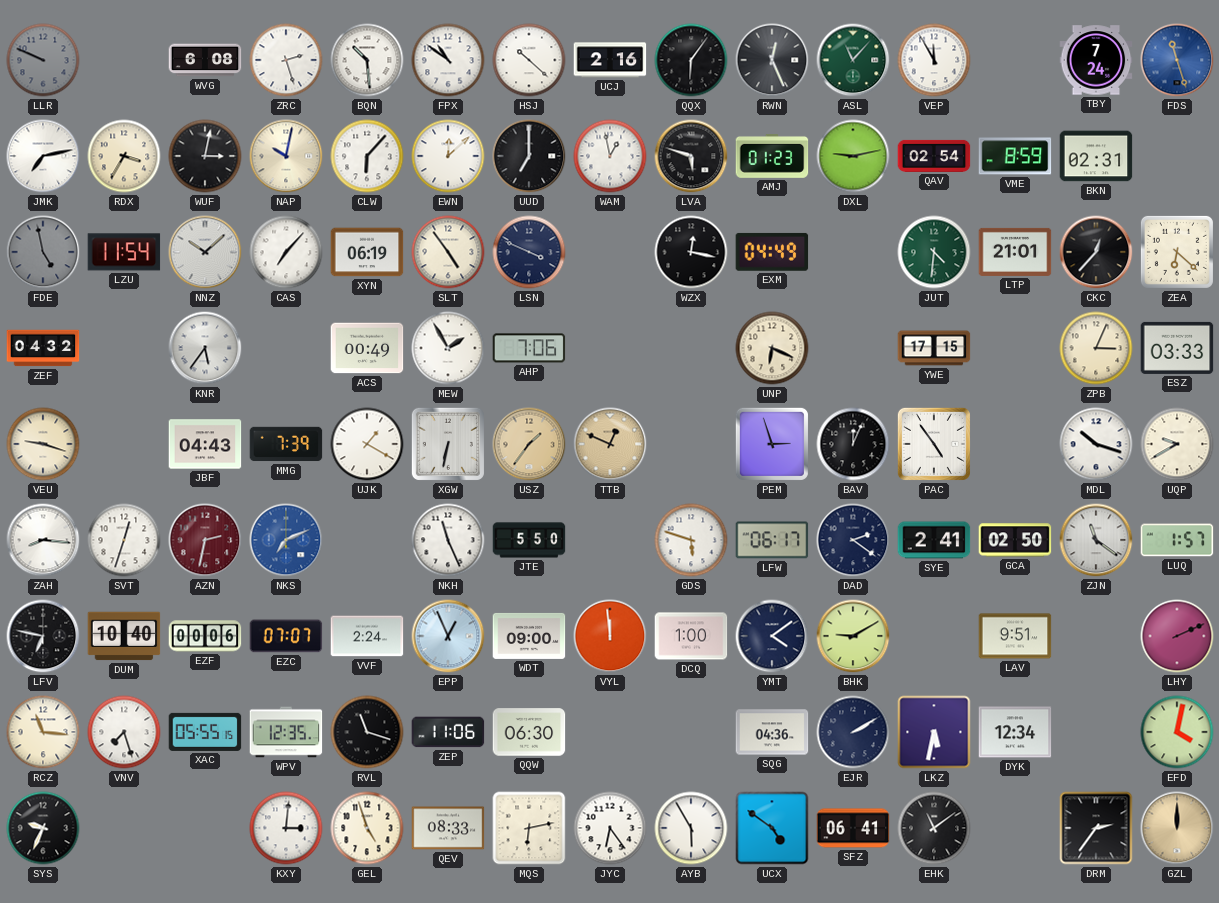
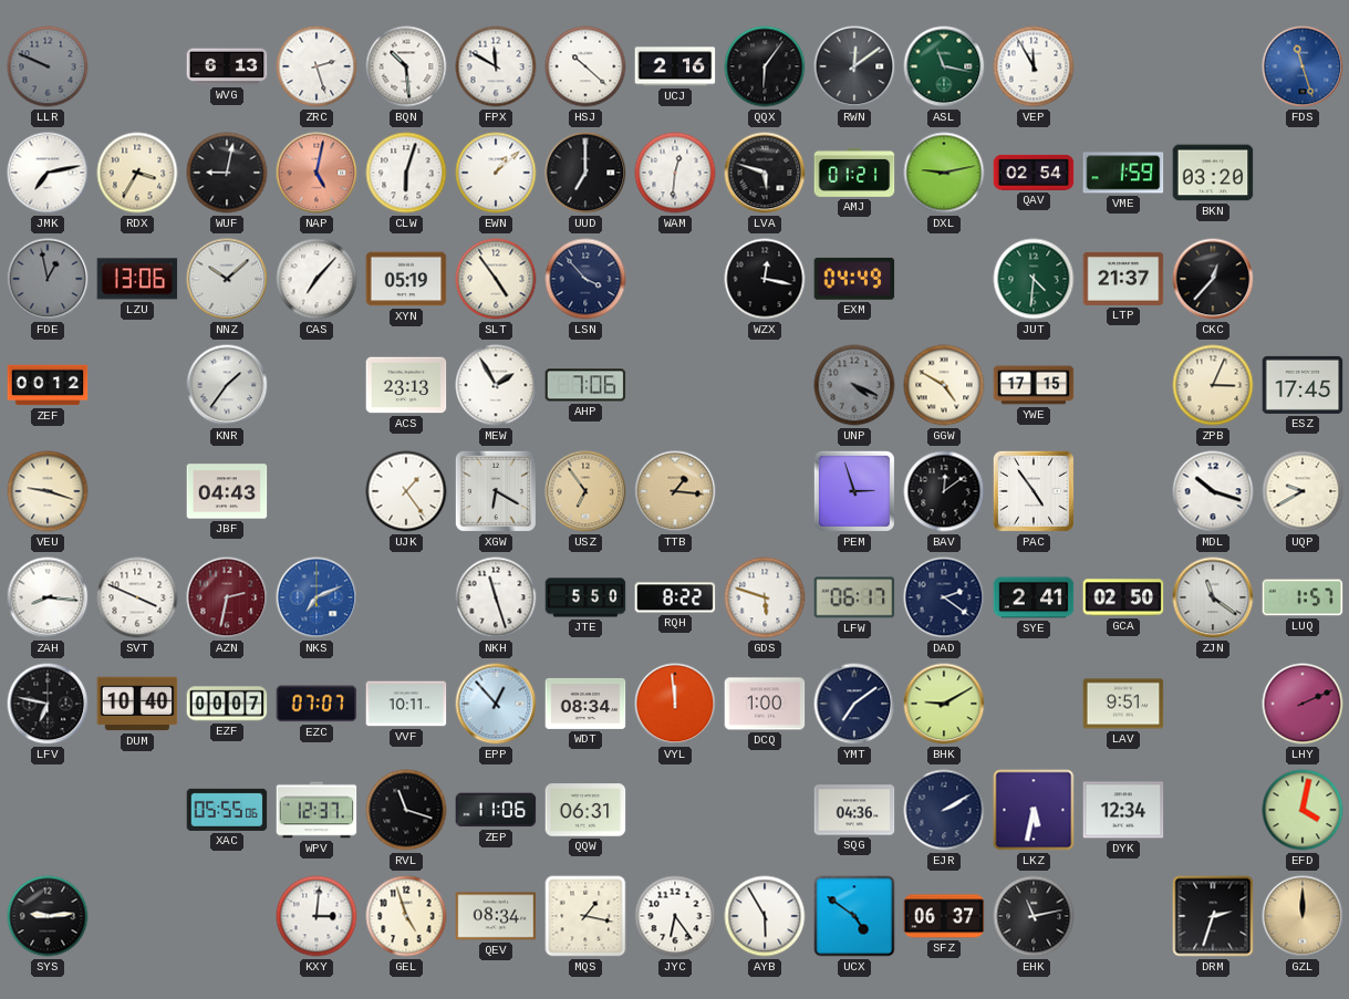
WVG: 6:08 -> 6:13 (227, 66)
FPX: 10:51 -> 11:50 (496, 66)
RWN: 12:26 -> 12:09 (854, 66)
ASL: 11:07 -> 11:17 (944, 66)
TBY: 7:24 -> none (1096, 60)
WUF: 3:02 -> 9:02 (227, 173)
NAP: 10:02 -> 5:02 (317, 173)
NAP dial: cream -> salmon (317, 173)
CLW: 6:07 -> 6:03 (406, 173)
EWN: 12:08 -> 1:08 (496, 173)
WAM: 12:58 -> 12:31 (675, 173)
AMJ: 01:23 -> 01:21 (854, 173)
VME: 8:59 -> 1:59 (1123, 173)
BKN: 02:31 -> 03:20 (1213, 173)
FDE: 4:58 -> 12:58 (48, 279)
LZU: 11:54 -> 13:06 (137, 279)
XYN: 06:19 -> 05:19 (406, 279)
LSN: 3:49 -> 3:53 (585, 279)
LTP: 21:01 -> 21:37 (1123, 279)
ZEA: 6:22 -> none (1177, 252)
ZEF: 04:32 -> 00:12 (48, 385)
KNR: 5:36 -> 1:36 (227, 385)
ACS: 00:49 -> 23:13 (406, 385)
UNP: 6:19 -> 4:19 (854, 385)
UNP dial: cream -> grey (854, 385)
GGW: none -> 4:50 (944, 385)
ESZ: 03:33 -> 17:45 (1303, 385)
MMG: 7:39 -> none (286, 444)
UJK: 1:20 -> 1:24 (406, 491)
XGW: 6:32 -> 6:20 (496, 491)
USZ: 1:36 -> 6:54 (585, 491)
TTB: 12:49 -> 1:16 (675, 491)
BAV: 12:04 -> 12:09 (944, 491)
SVT: 12:33 -> 3:49 (137, 597)
NKH: 11:26 -> 11:27 (496, 597)
RQH: none -> 8:22 (675, 597)
EZF: 00:06 -> 00:07 (227, 704)
VVF: 2:24 -> 10:11 (406, 704)
EPP: 12:56 -> 12:53 (496, 704)
WDT: 09:00 -> 08:34 (585, 704)
YMT: 4:09 -> 7:09 (854, 704)
RCZ: 11:16 -> none (43, 732)
VNV: 7:27 -> none (124, 732)
XAC: 05:55:15 -> 05:55:06 (227, 810)
WPV: 12:35 -> 12:37 (317, 810)
QQW: 06:30 -> 06:31 (585, 810)
SYS: 9:34 -> 9:14 (48, 916)
QEV: 08:33 -> 08:34 (496, 916)
MQS: 6:13 -> 1:17 (585, 916)
SFZ: 06:41 -> 06:37 (944, 916)
EHK: 11:09 -> 11:13 (1034, 916)
DRM: 2:36 -> 2:33 (1213, 916)
